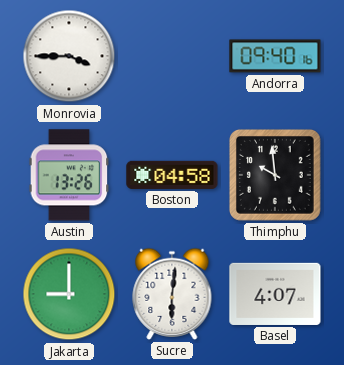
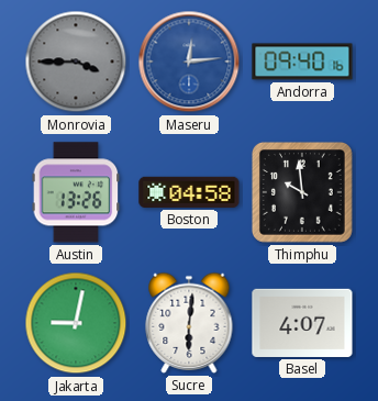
Monrovia dial: white -> grey (76, 62)
Maseru: none -> 12:14 (189, 62)
Jakarta: 9:00 -> 9:02 (76, 323)
